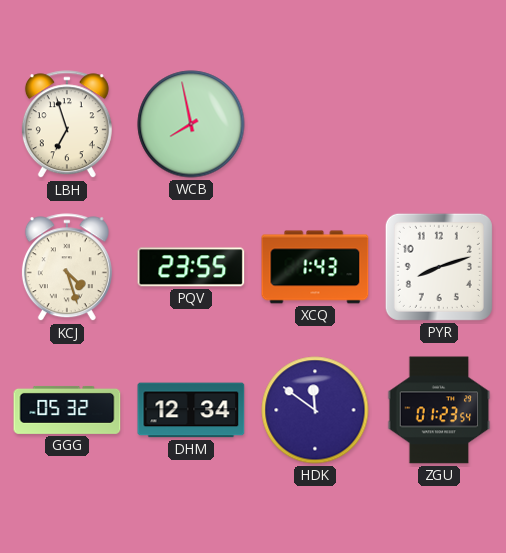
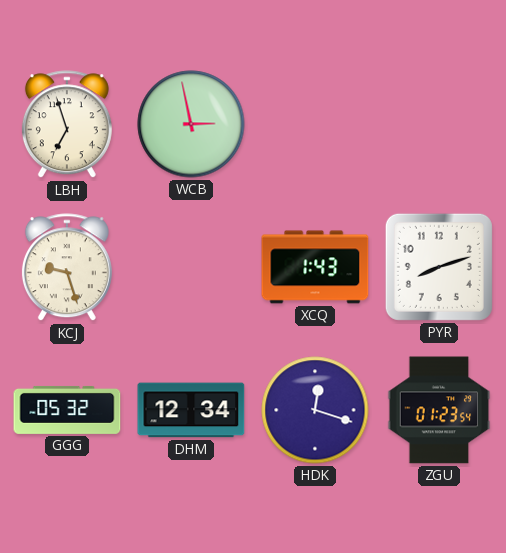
WCB: 7:58 -> 2:58 (191, 124)
KCJ: 4:27 -> 9:27 (67, 268)
PQV: 23:55 -> none (191, 267)
HDK: 11:51 -> 12:18 (315, 410)
